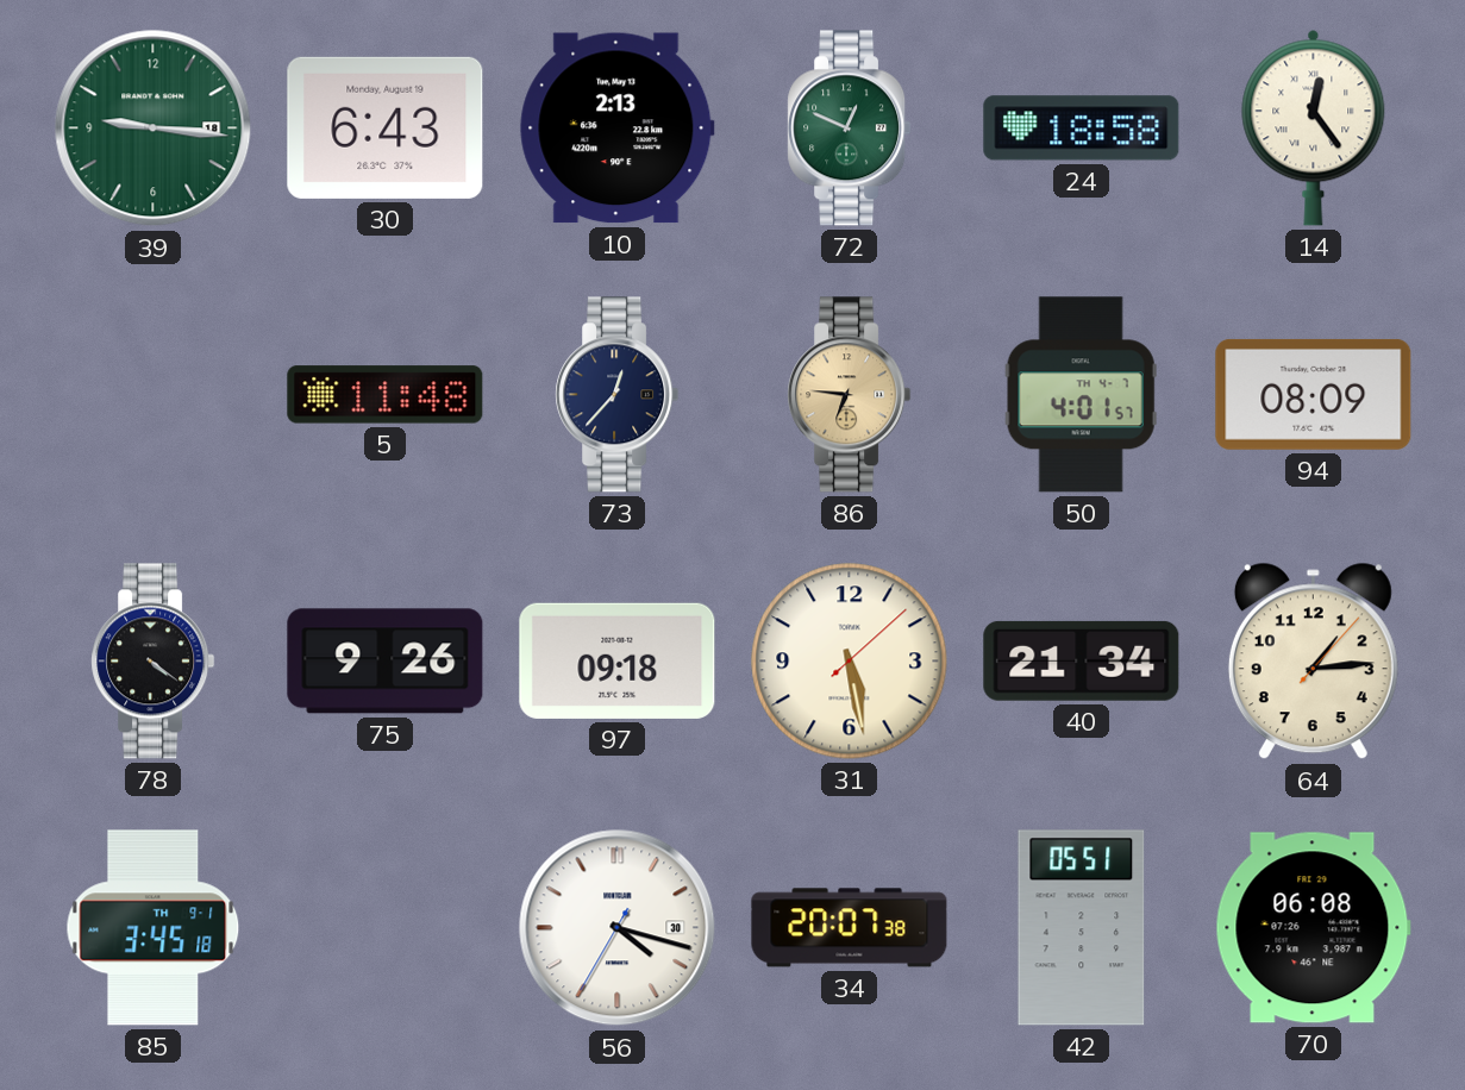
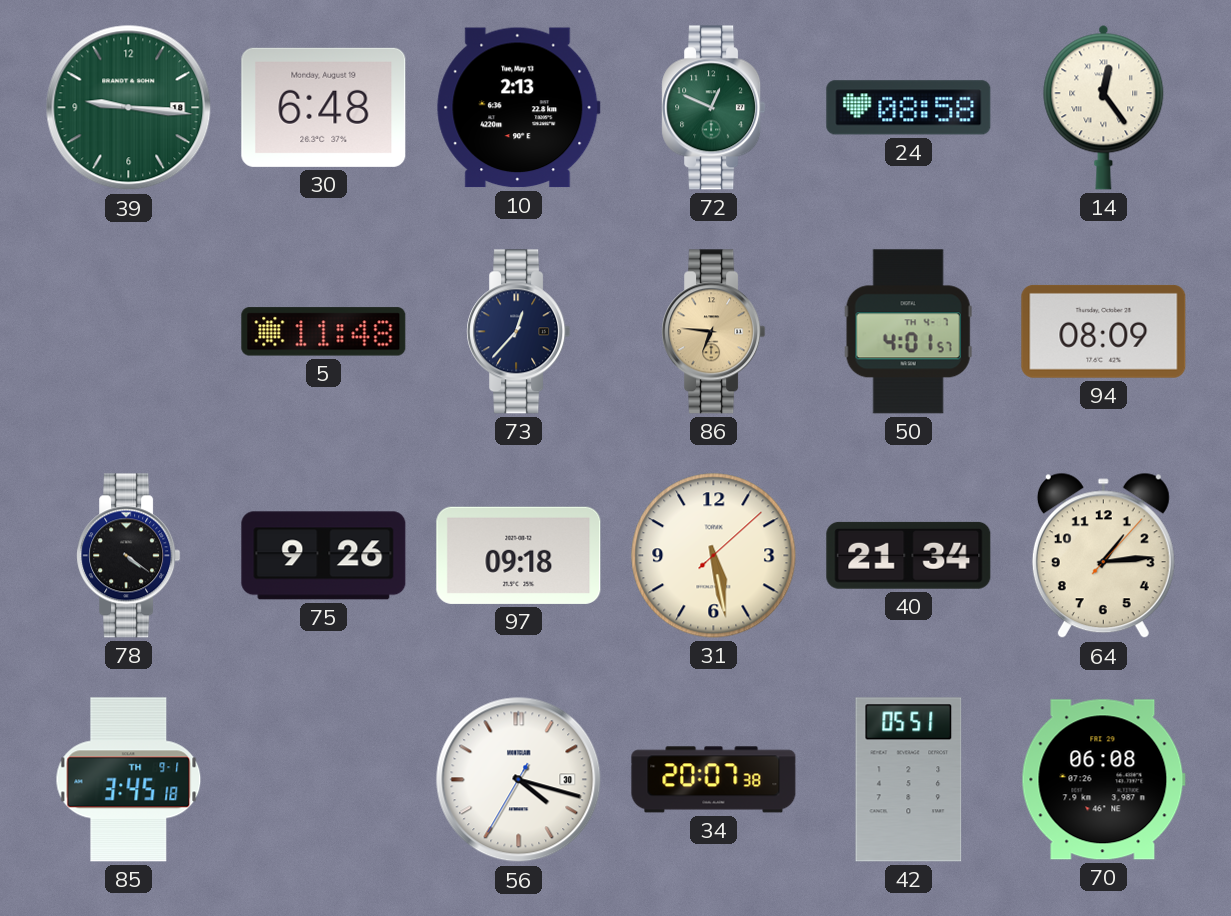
30: 6:43 -> 6:48 (324, 107)
24: 18:58 -> 08:58 (909, 108)
